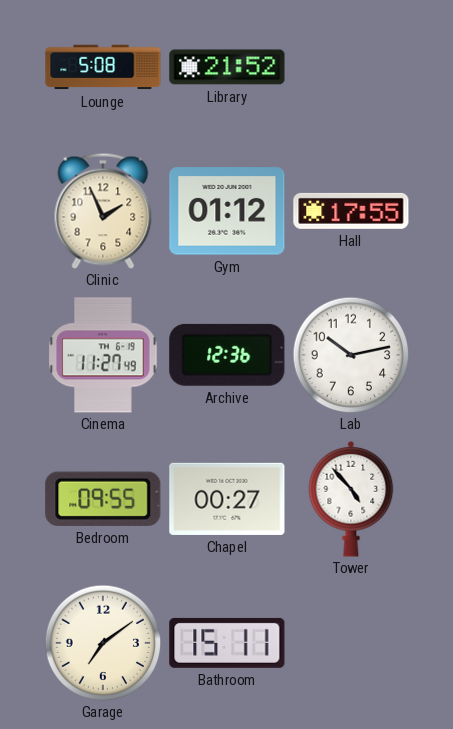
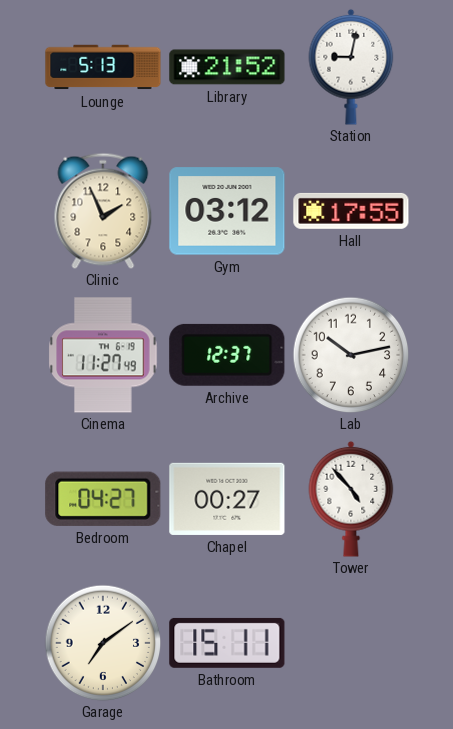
Lounge: 5:08 -> 5:13 (103, 67)
Station: none -> 9:02 (351, 67)
Gym: 01:12 -> 03:12 (227, 211)
Archive: 12:36 -> 12:37 (227, 355)
Bedroom: 09:55 -> 04:27 (103, 499)
